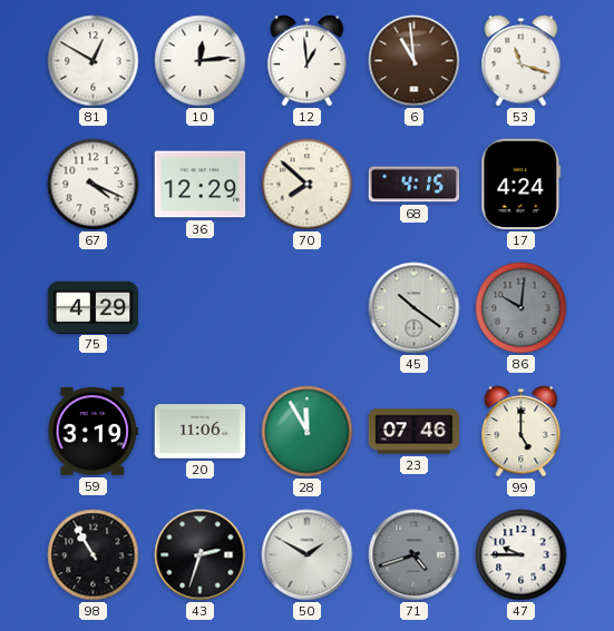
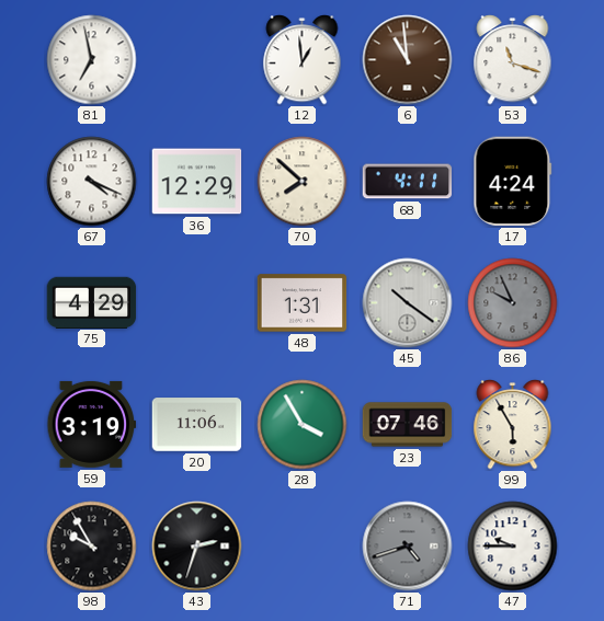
81: 12:50 -> 6:58 (92, 60)
10: 12:14 -> none (201, 61)
68: 4:15 -> 4:11 (408, 182)
48: none -> 1:31 (303, 303)
86: 10:01 -> 9:56 (513, 303)
28: 11:55 -> 3:55 (303, 425)
99: 5:00 -> 5:55 (513, 425)
98: 10:55 -> 9:55 (92, 547)
50: 1:50 -> none (308, 555)
